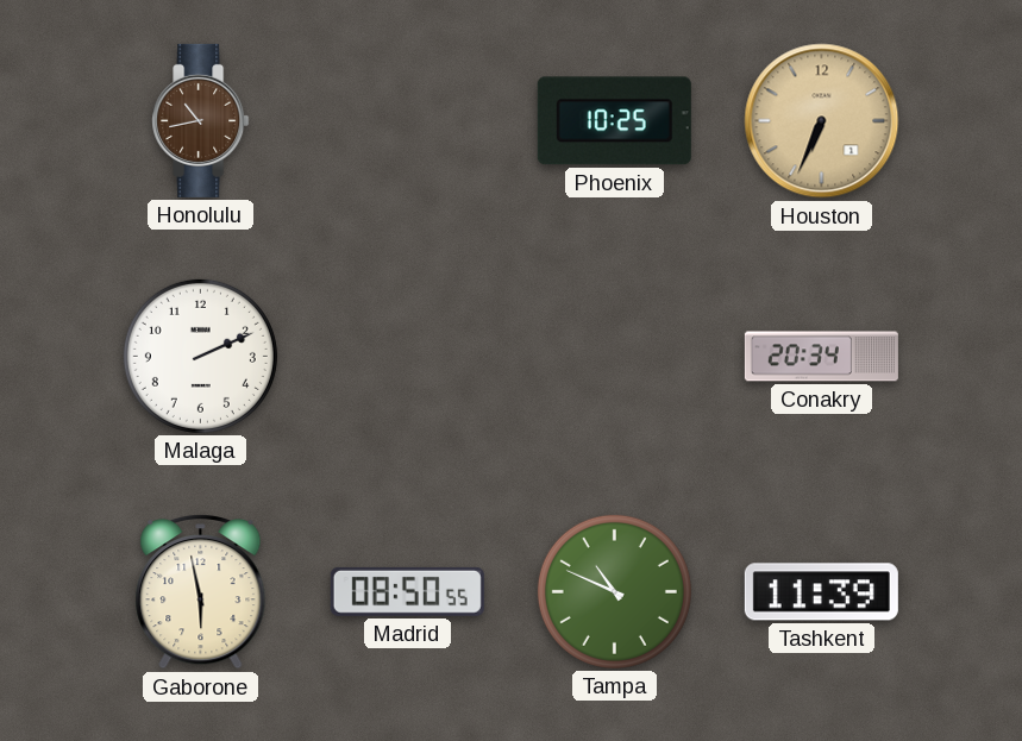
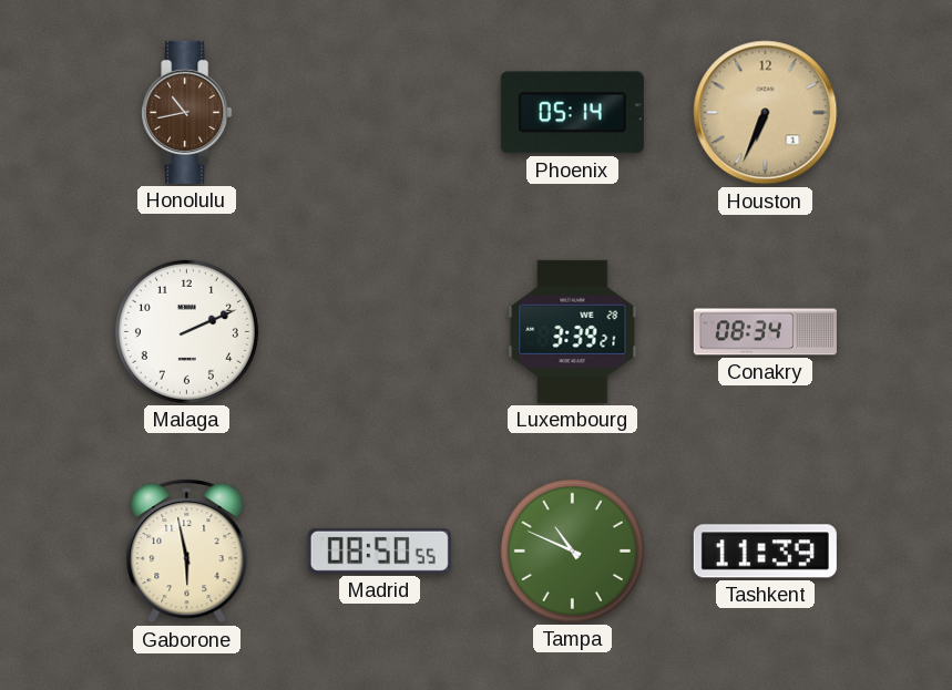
Phoenix: 10:25 -> 05:14 (572, 113)
Luxembourg: none -> 3:39 (573, 331)
Conakry: 20:34 -> 08:34 (765, 332)
